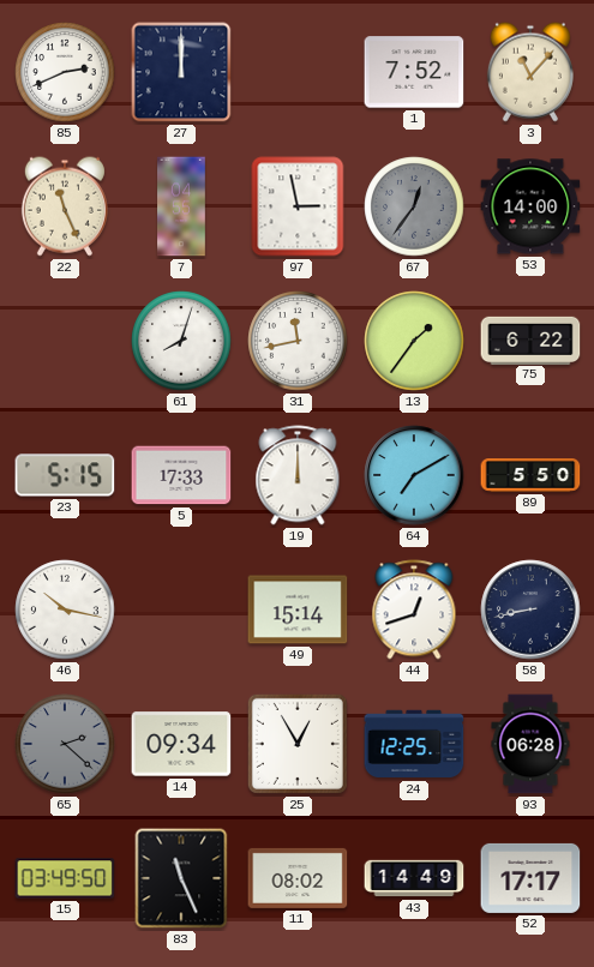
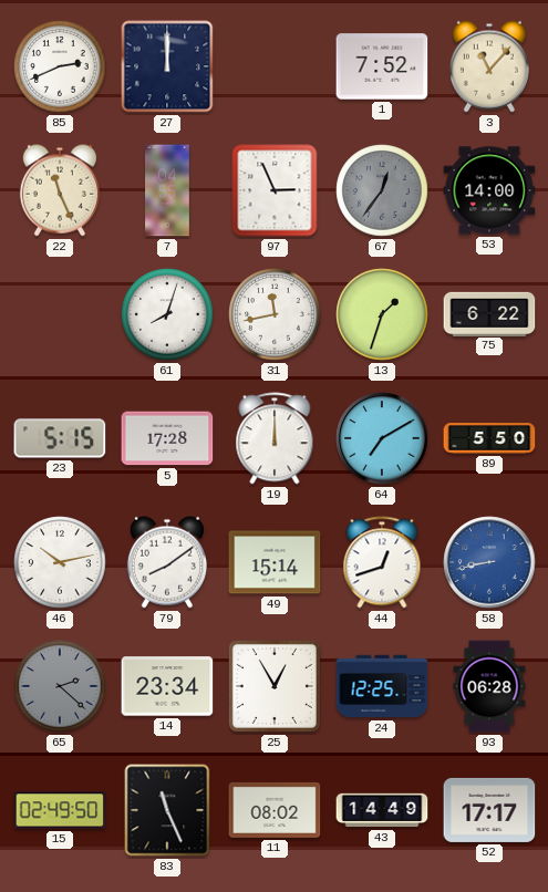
97: 2:58 -> 2:56 (275, 190)
13: 1:36 -> 1:33 (382, 314)
5: 17:33 -> 17:28 (167, 438)
46: 10:17 -> 10:13 (60, 562)
79: none -> 8:09 (167, 562)
58 dial: navy -> blue (489, 562)
14: 09:34 -> 23:34 (167, 686)
15: 03:49 -> 02:49 (60, 810)
